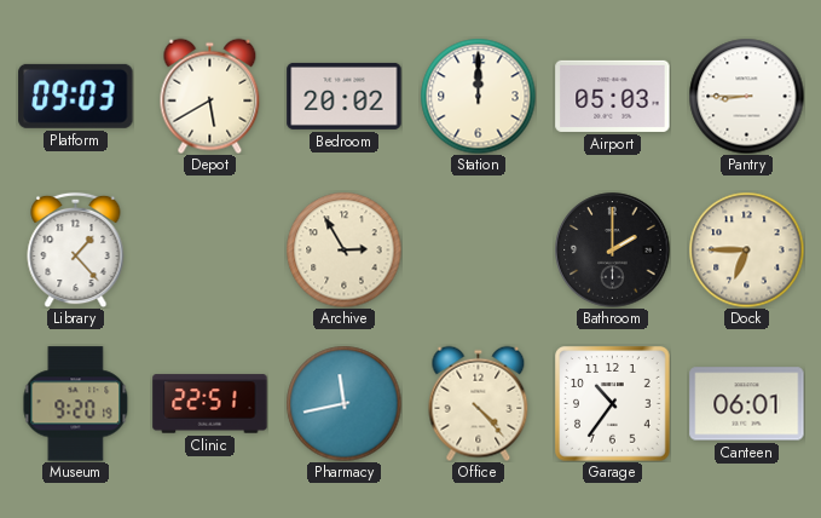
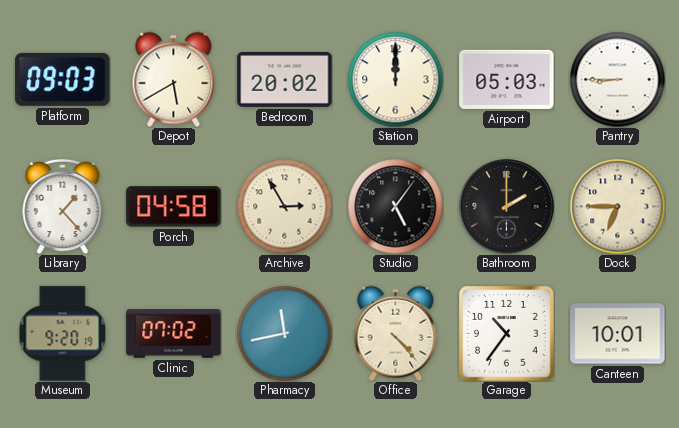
Porch: none -> 04:58 (174, 207)
Studio: none -> 5:06 (395, 206)
Clinic: 22:51 -> 07:02 (174, 334)
Canteen: 06:01 -> 10:01 (618, 334)
